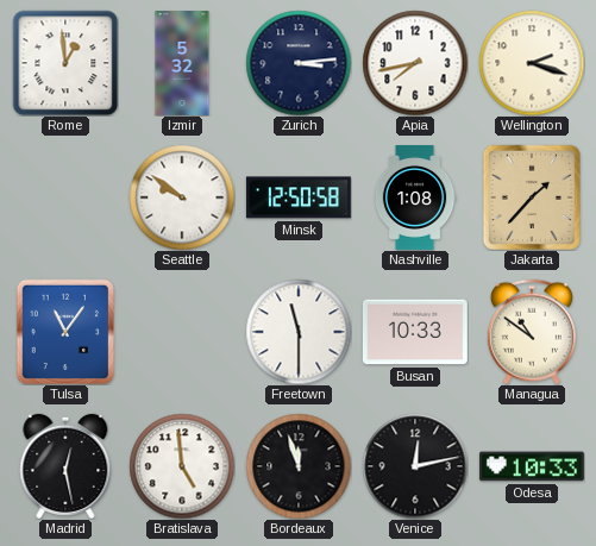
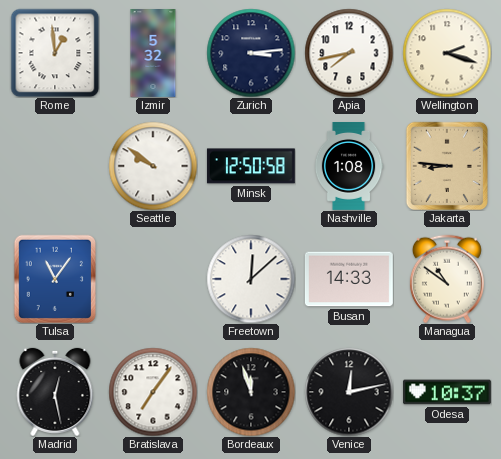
Jakarta: 1:37 -> 8:46 (446, 165)
Freetown: 11:30 -> 12:08 (251, 279)
Busan: 10:33 -> 14:33 (349, 279)
Bratislava: 4:59 -> 7:06 (153, 392)
Odesa: 10:33 -> 10:37 (447, 392)
